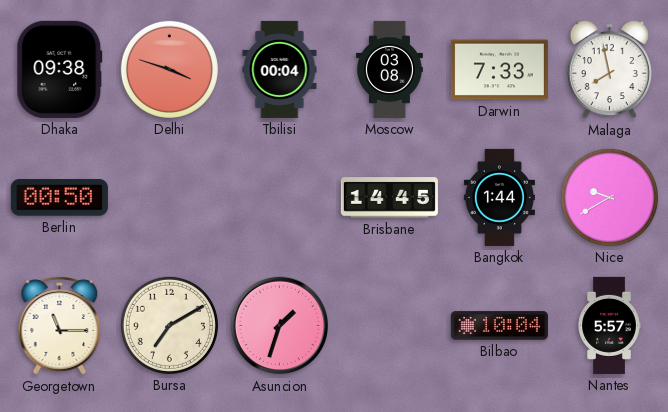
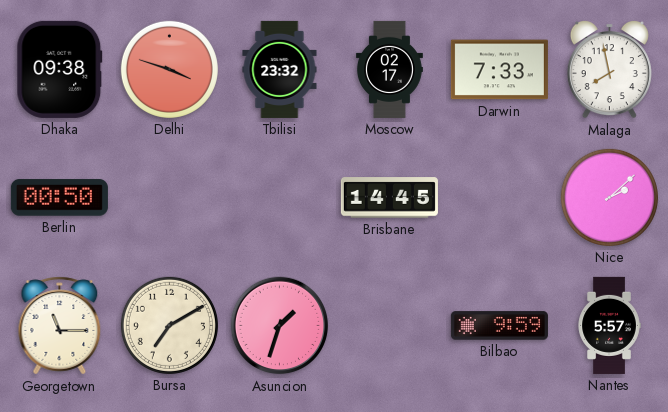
Tbilisi: 00:04 -> 23:32 (280, 69)
Moscow: 03:08 -> 02:17 (389, 69)
Bangkok: 1:44 -> none (499, 197)
Nice: 9:40 -> 2:08 (609, 197)
Bilbao: 10:04 -> 9:59 (499, 326)
